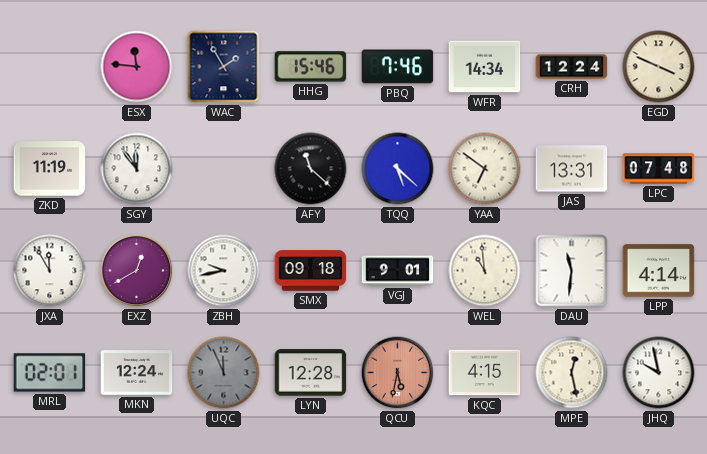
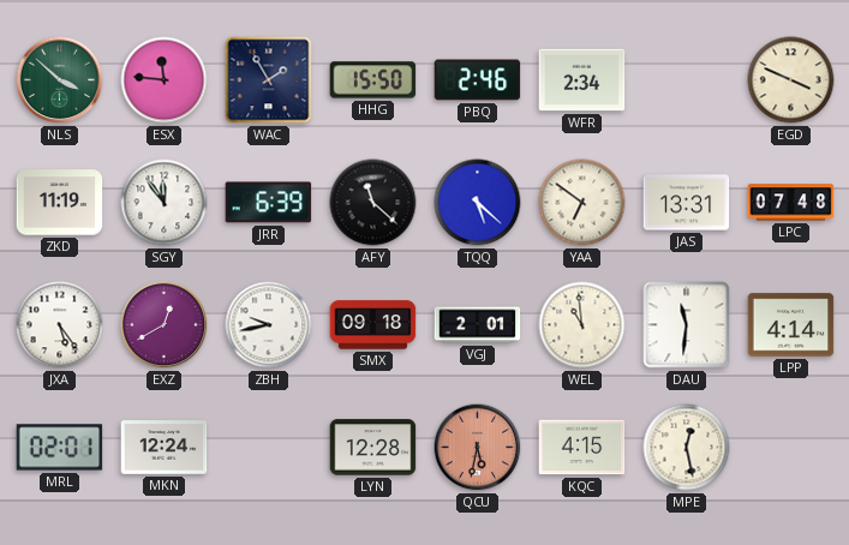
NLS: none -> 3:52 (60, 80)
HHG: 15:46 -> 15:50 (373, 80)
PBQ: 7:46 -> 2:46 (478, 80)
WFR: 14:34 -> 2:34 (582, 80)
CRH: 12:24 -> none (572, 67)
JRR: none -> 6:39 (269, 203)
JXA: 11:55 -> 5:24 (60, 325)
VGJ: 9:01 -> 2:01 (478, 325)
UQC: 11:56 -> none (224, 373)
JHQ: 9:58 -> none (659, 373)
